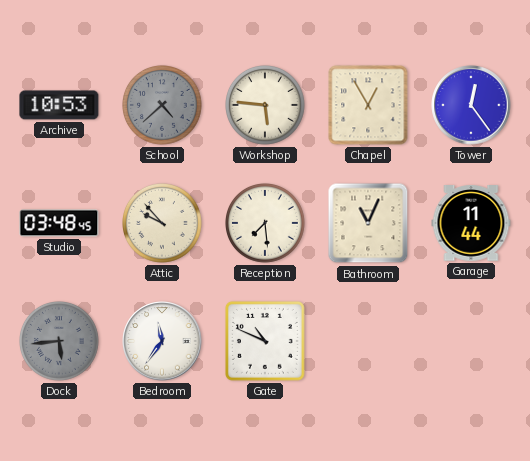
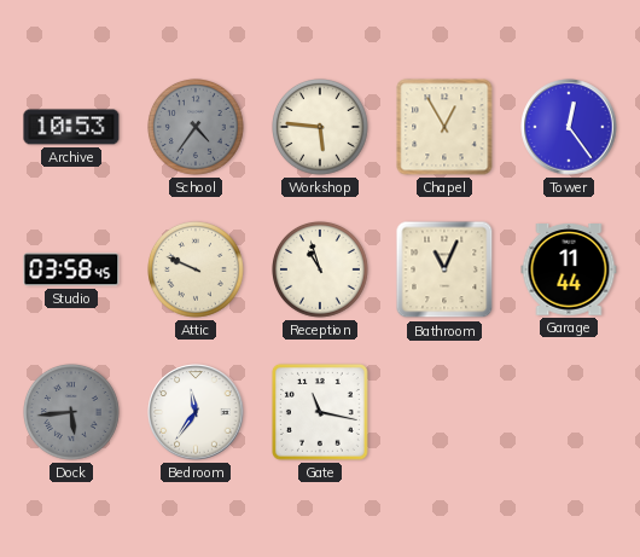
School: 4:38 -> 4:36 (197, 128)
Studio: 03:48 -> 03:58 (71, 269)
Attic: 9:53 -> 9:49 (197, 271)
Reception: 7:29 -> 10:57 (321, 271)
Gate: 10:49 -> 11:17 (320, 412)
